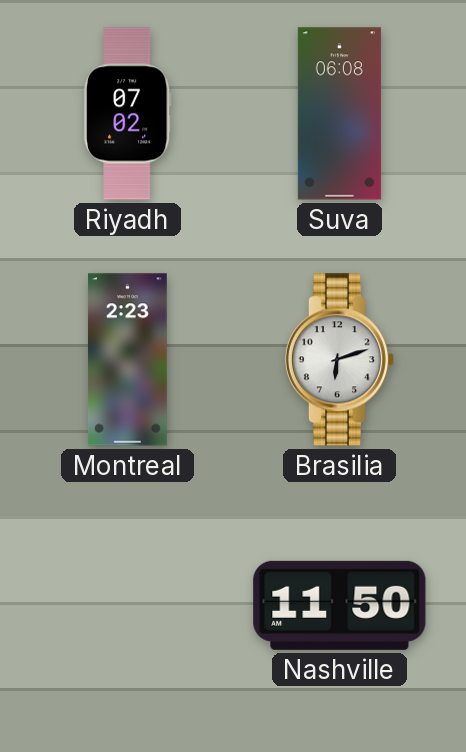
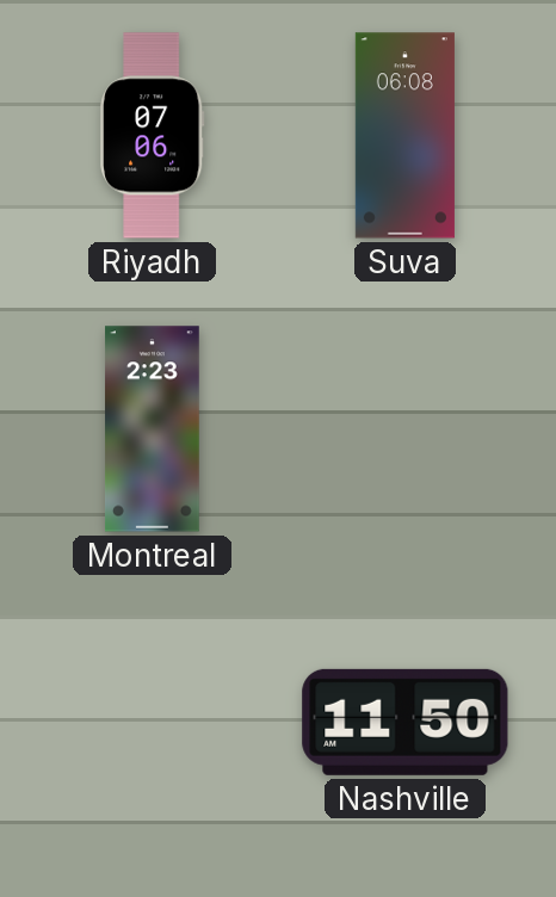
Riyadh: 07:02 -> 07:06 (153, 136)
Brasilia: 6:12 -> none (340, 360)
